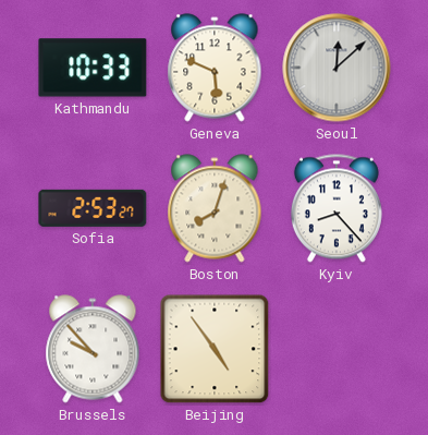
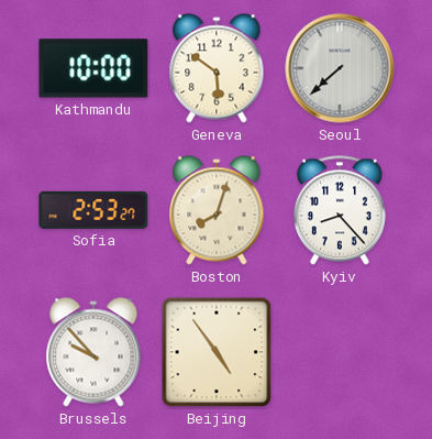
Kathmandu: 10:33 -> 10:00 (93, 68)
Geneva: 5:49 -> 5:51 (217, 68)
Seoul: 12:08 -> 7:38 (340, 68)
